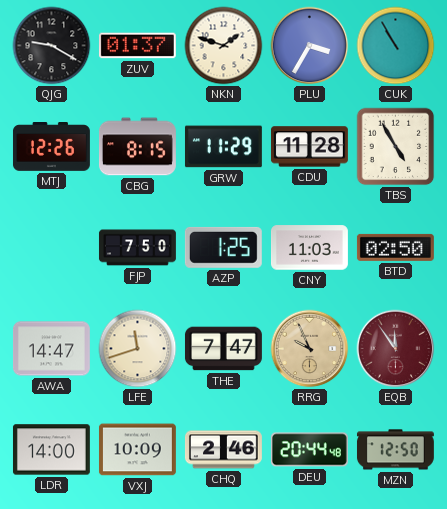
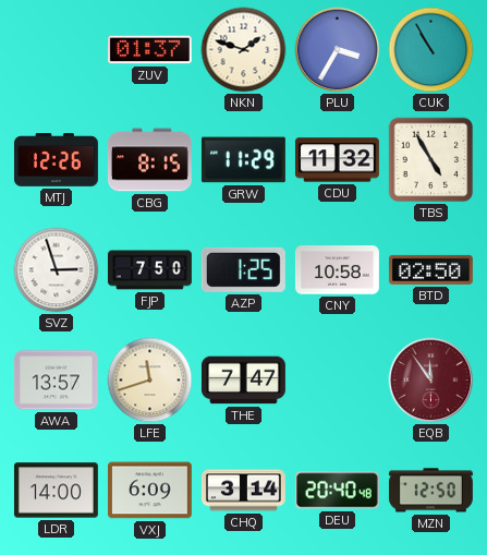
QJG: 9:20 -> none (52, 46)
CDU: 11:28 -> 11:32 (337, 160)
SVZ: none -> 2:57 (57, 270)
CNY: 11:03 -> 10:58 (337, 270)
AWA: 14:47 -> 13:57 (56, 381)
RRG: 9:56 -> none (310, 349)
VXJ: 10:09 -> 6:09 (149, 491)
CHQ: 2:46 -> 3:14 (243, 491)
DEU: 20:44 -> 20:40 (337, 491)
